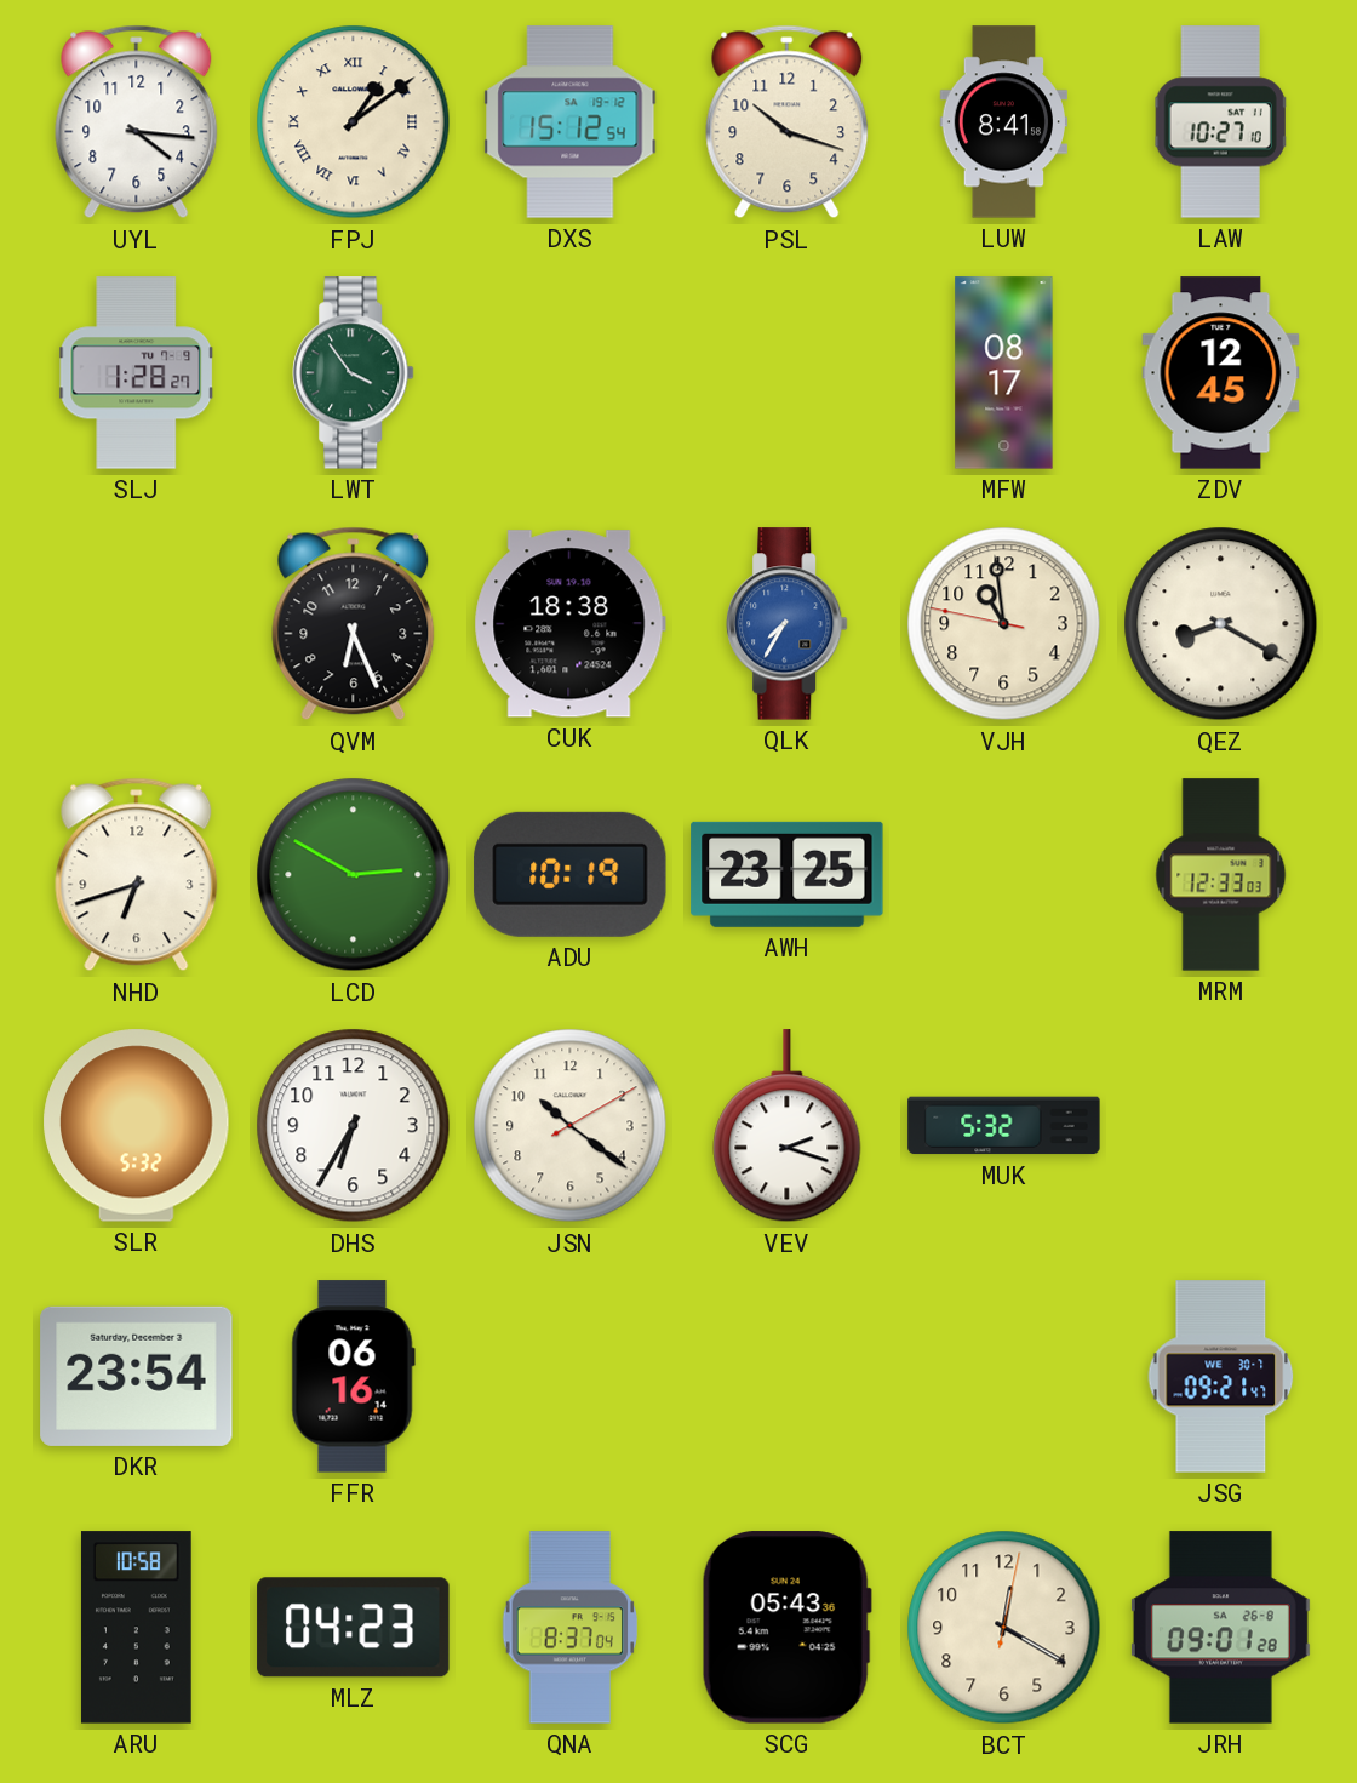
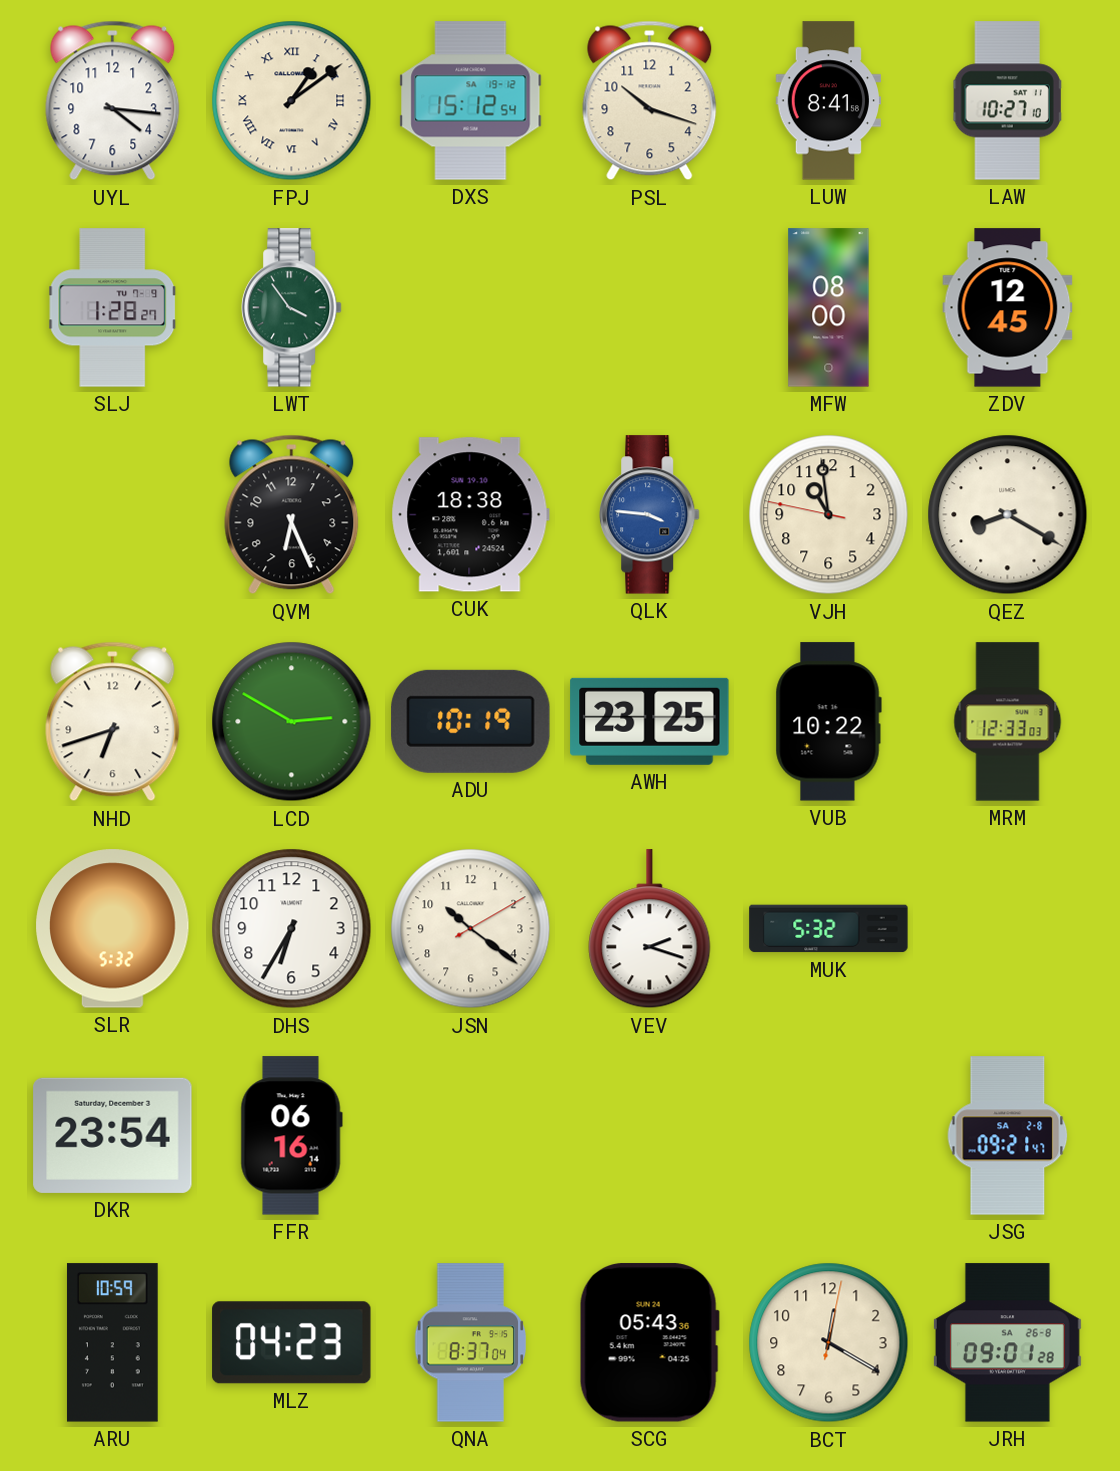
MFW: 08:17 -> 08:00 (829, 308)
QLK: 7:35 -> 3:46 (650, 515)
VUB: none -> 10:22 (828, 722)
JSG date: WE 30-7 -> SA 2-8 (1008, 1136)
ARU: 10:58 -> 10:59 (112, 1343)
